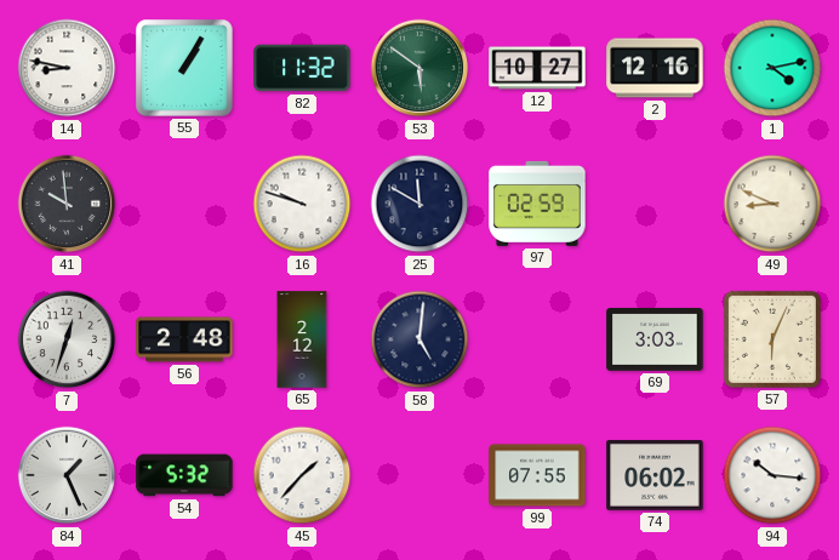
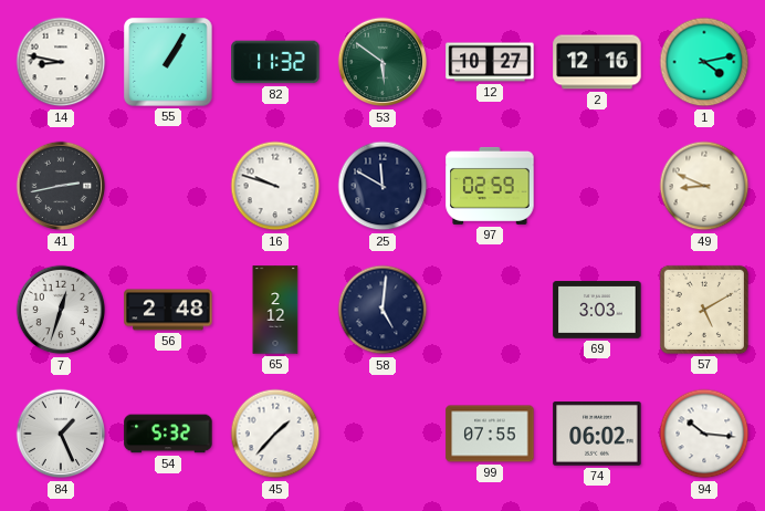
41: 9:59 -> 2:43 (61, 186)
57: 6:04 -> 5:10 (704, 310)
